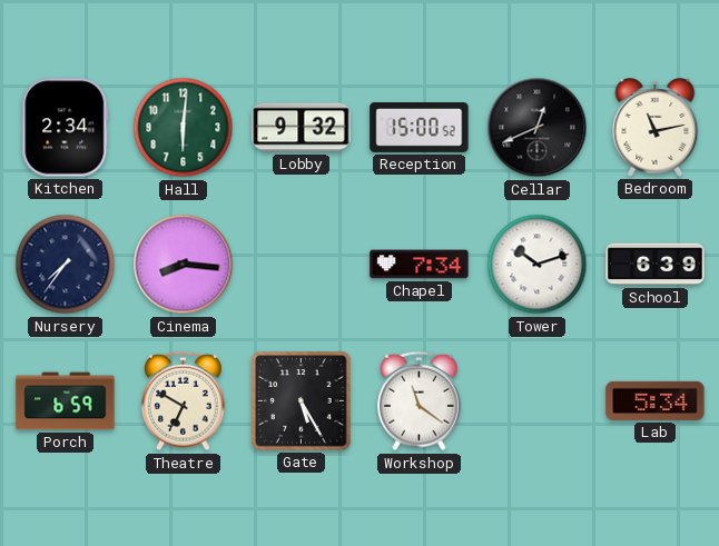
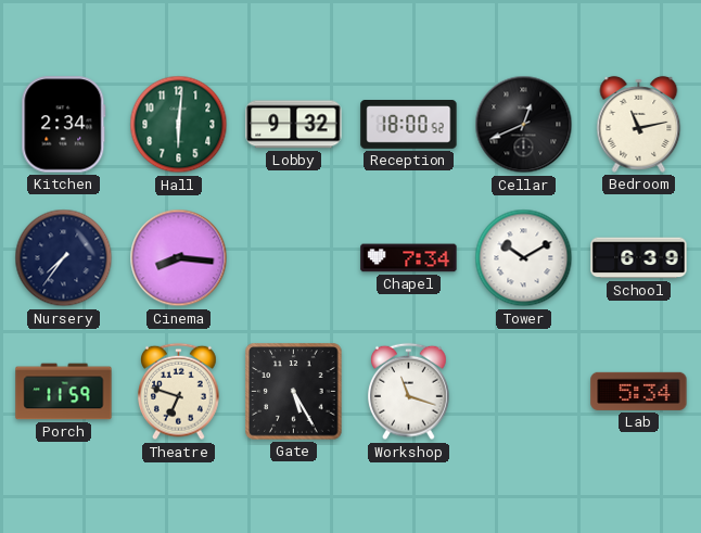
Reception: 15:00 -> 18:00 (409, 125)
Tower: 10:12 -> 10:10 (524, 258)
Porch: 6:59 -> 11:59 (64, 392)
Theatre: 6:50 -> 6:48 (179, 392)
Workshop: 11:21 -> 11:18 (409, 392)
